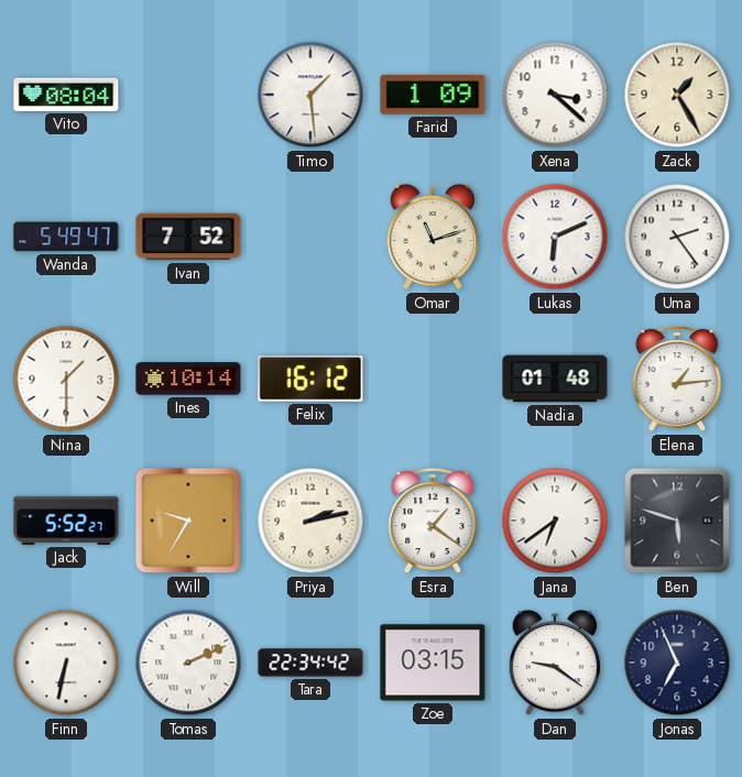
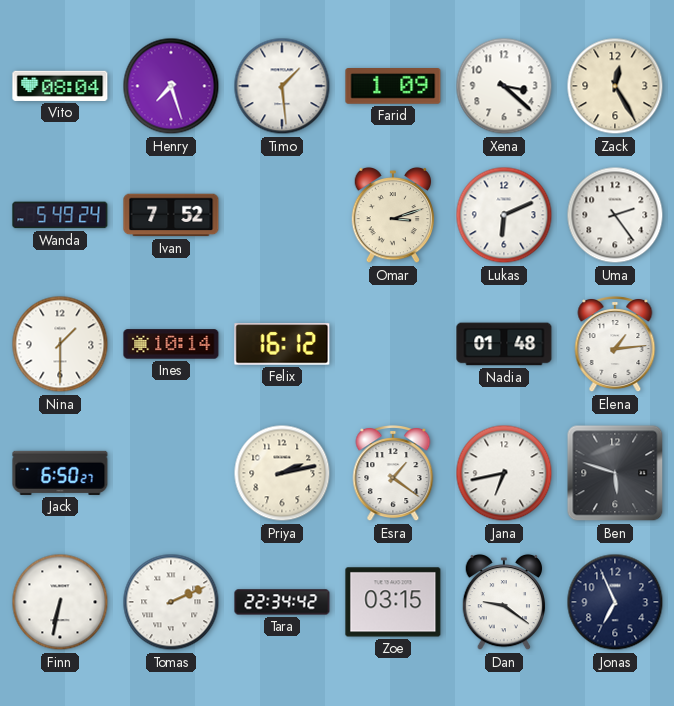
Henry: none -> 7:27 (171, 86)
Zack: 1:25 -> 12:25 (615, 86)
Wanda: 5:49:47 -> 5:49:24 (60, 215)
Omar: 11:12 -> 3:12 (393, 215)
Jack: 5:52 -> 6:50 (60, 473)
Will: 9:35 -> none (188, 521)
Jana: 6:39 -> 6:43 (504, 473)
